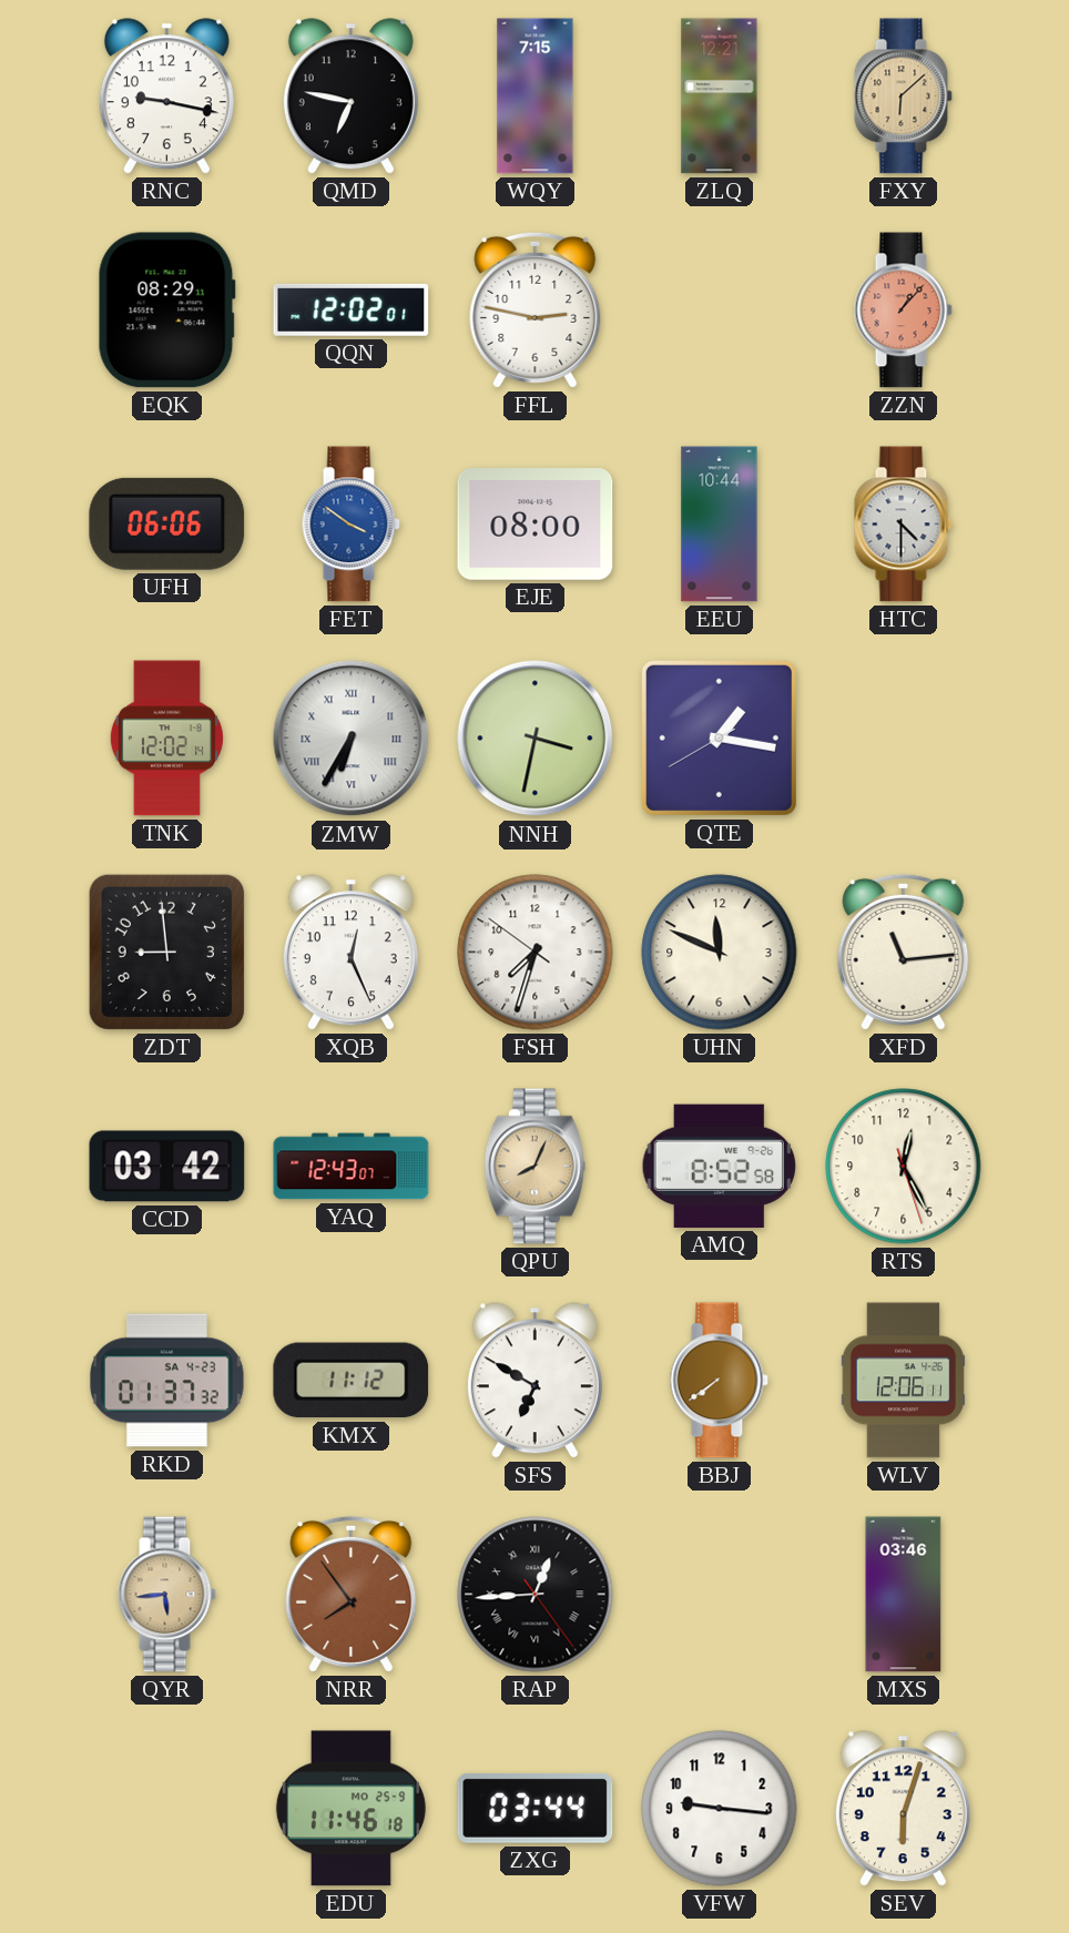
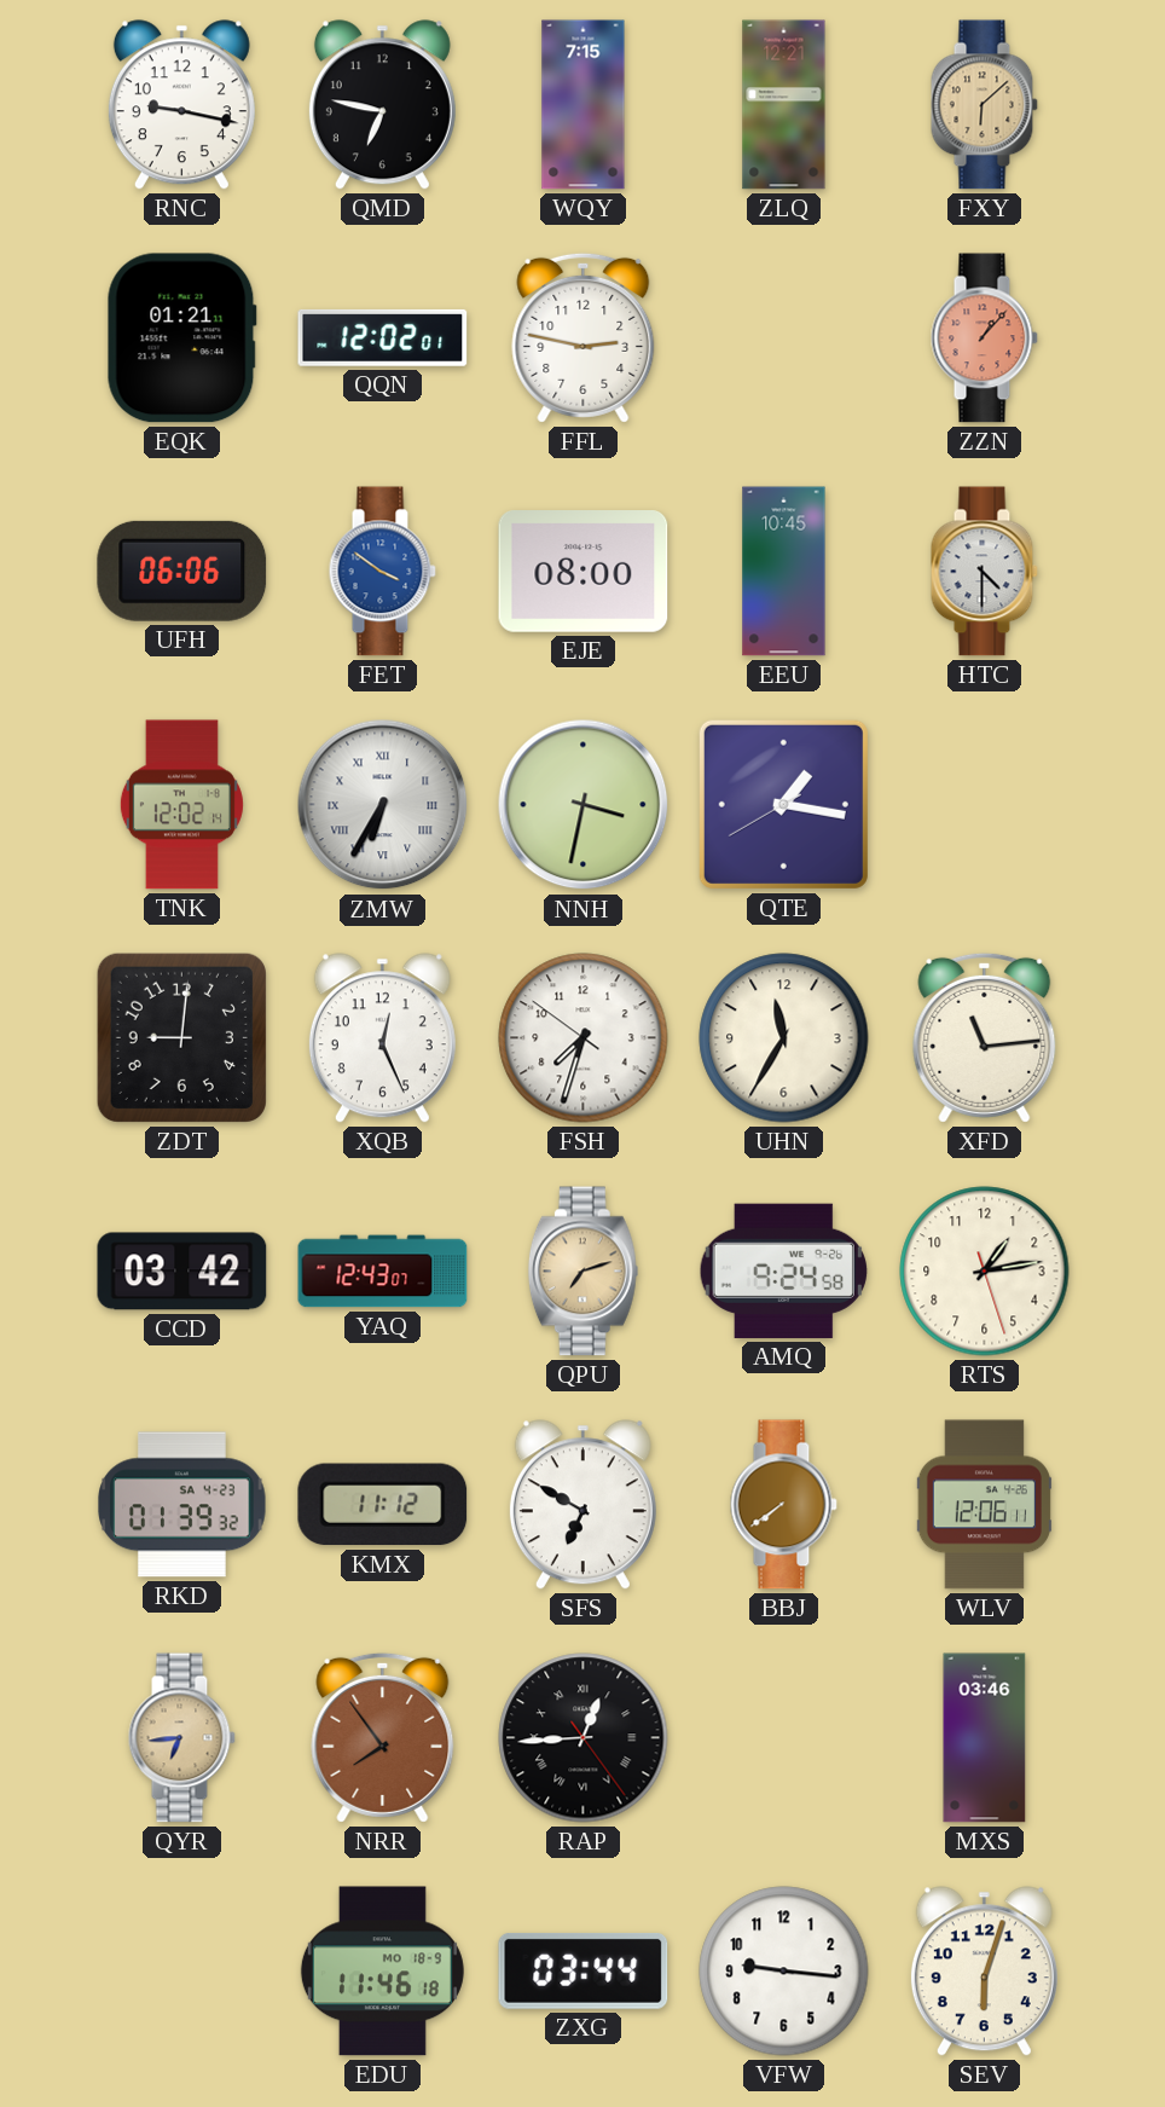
EQK: 08:29 -> 01:21 (181, 338)
EEU: 10:44 -> 10:45 (784, 572)
ZDT: 8:59 -> 9:01 (181, 1037)
UHN: 11:49 -> 11:35 (784, 1038)
QPU: 8:04 -> 7:12 (582, 1272)
AMQ: 8:52 -> 9:24 (783, 1270)
RTS: 12:25 -> 1:13 (985, 1272)
RKD: 01:37 -> 01:39 (182, 1505)
QYR: 5:44 -> 6:44 (181, 1738)
EDU date: MO 25-9 -> MO 18-9 (382, 1972)
